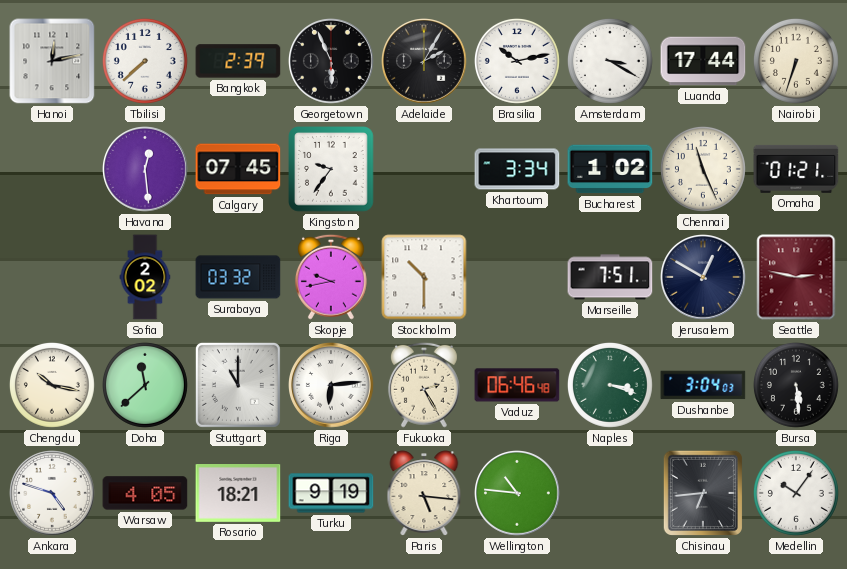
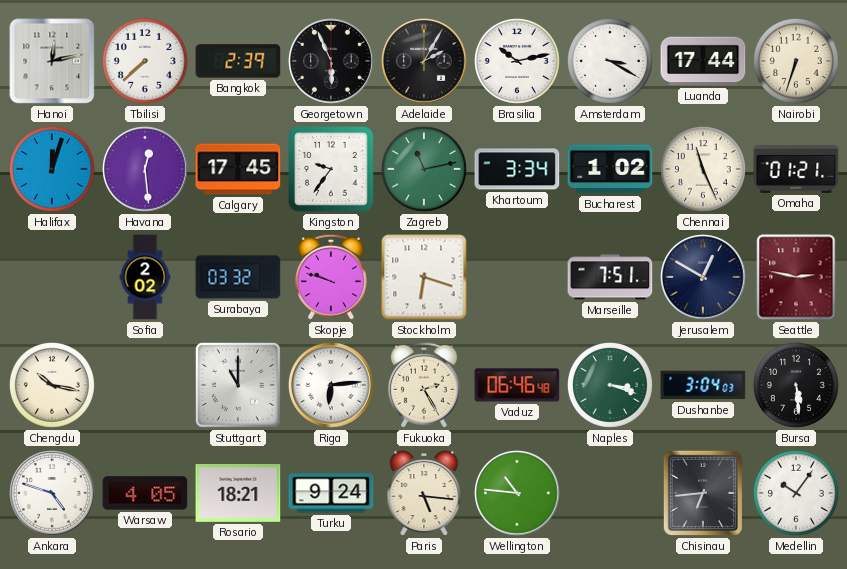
Halifax: none -> 12:03 (52, 169)
Calgary: 07:45 -> 17:45 (238, 169)
Zagreb: none -> 11:13 (424, 169)
Skopje: 9:43 -> 9:48 (331, 277)
Stockholm: 10:30 -> 6:18 (424, 277)
Doha: 11:38 -> none (145, 385)
Turku: 9:19 -> 9:24 (331, 493)
